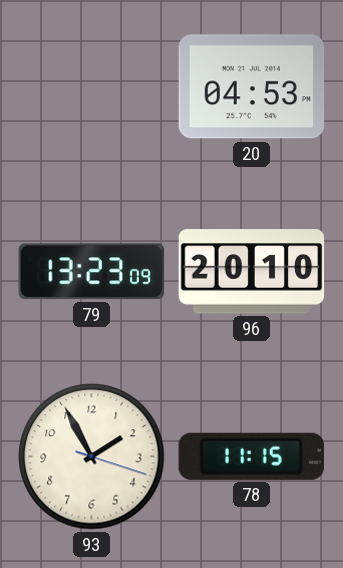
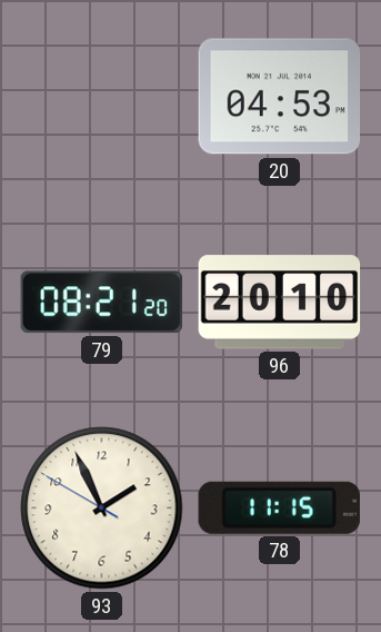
79: 13:23 -> 08:21 (101, 303)
93: 1:55:18 -> 1:55:50 (102, 508)
